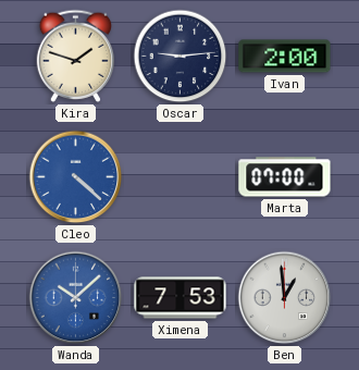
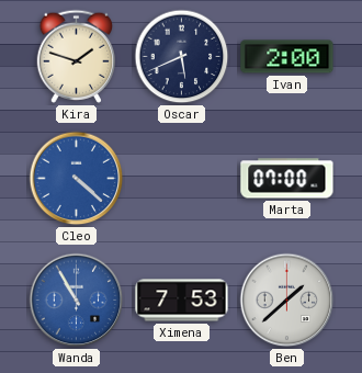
Oscar: 9:14 -> 5:41 (182, 57)
Wanda: 10:08 -> 10:55 (77, 301)
Ben: 12:59 -> 1:38 (287, 301)
